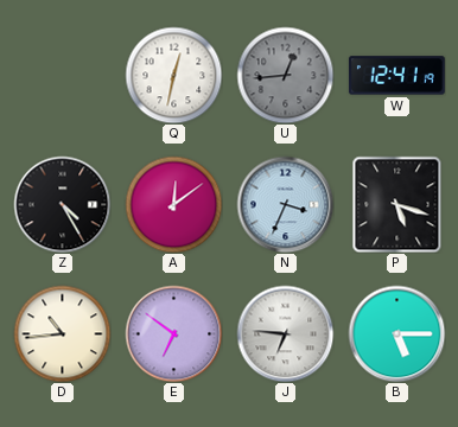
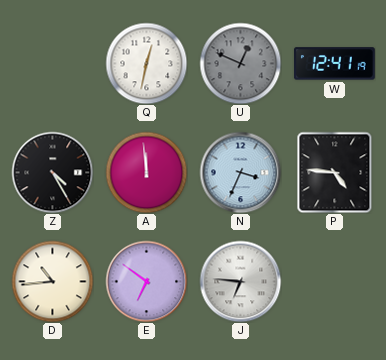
U: 12:44 -> 12:49 (240, 63)
A: 12:09 -> 11:59 (146, 172)
P: 5:18 -> 4:46 (335, 172)
B: 5:15 -> none (396, 333)
